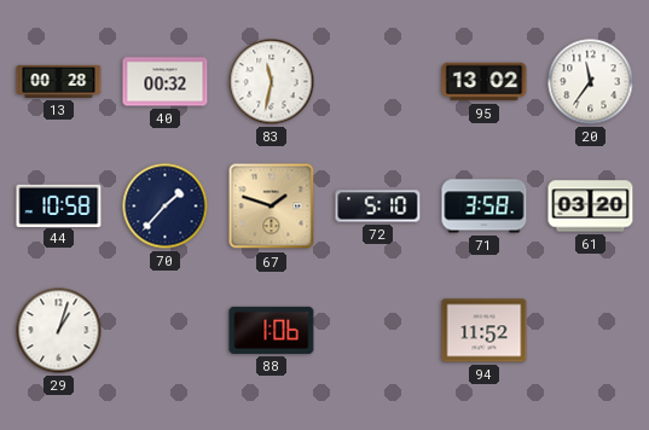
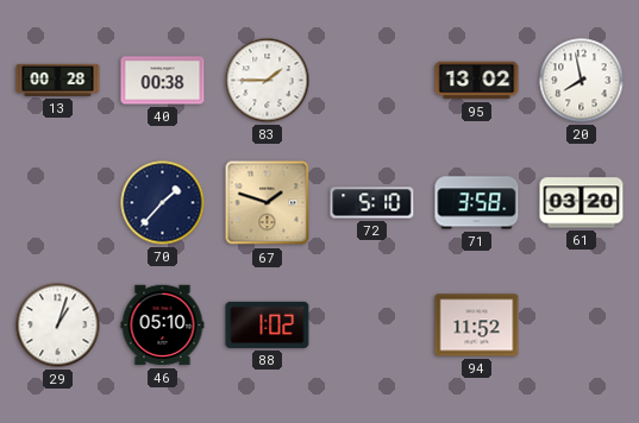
40: 00:32 -> 00:38 (163, 81)
83: 11:32 -> 1:45 (268, 81)
20: 11:36 -> 7:58 (582, 81)
44: 10:58 -> none (59, 205)
46: none -> 05:10 (163, 326)
88: 1:06 -> 1:02 (268, 324)
